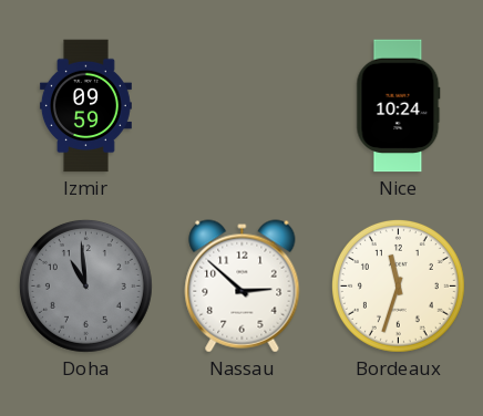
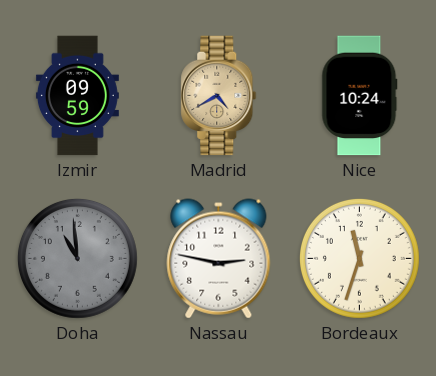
Madrid: none -> 4:40 (219, 96)
Nassau: 2:52 -> 2:47 (219, 259)
